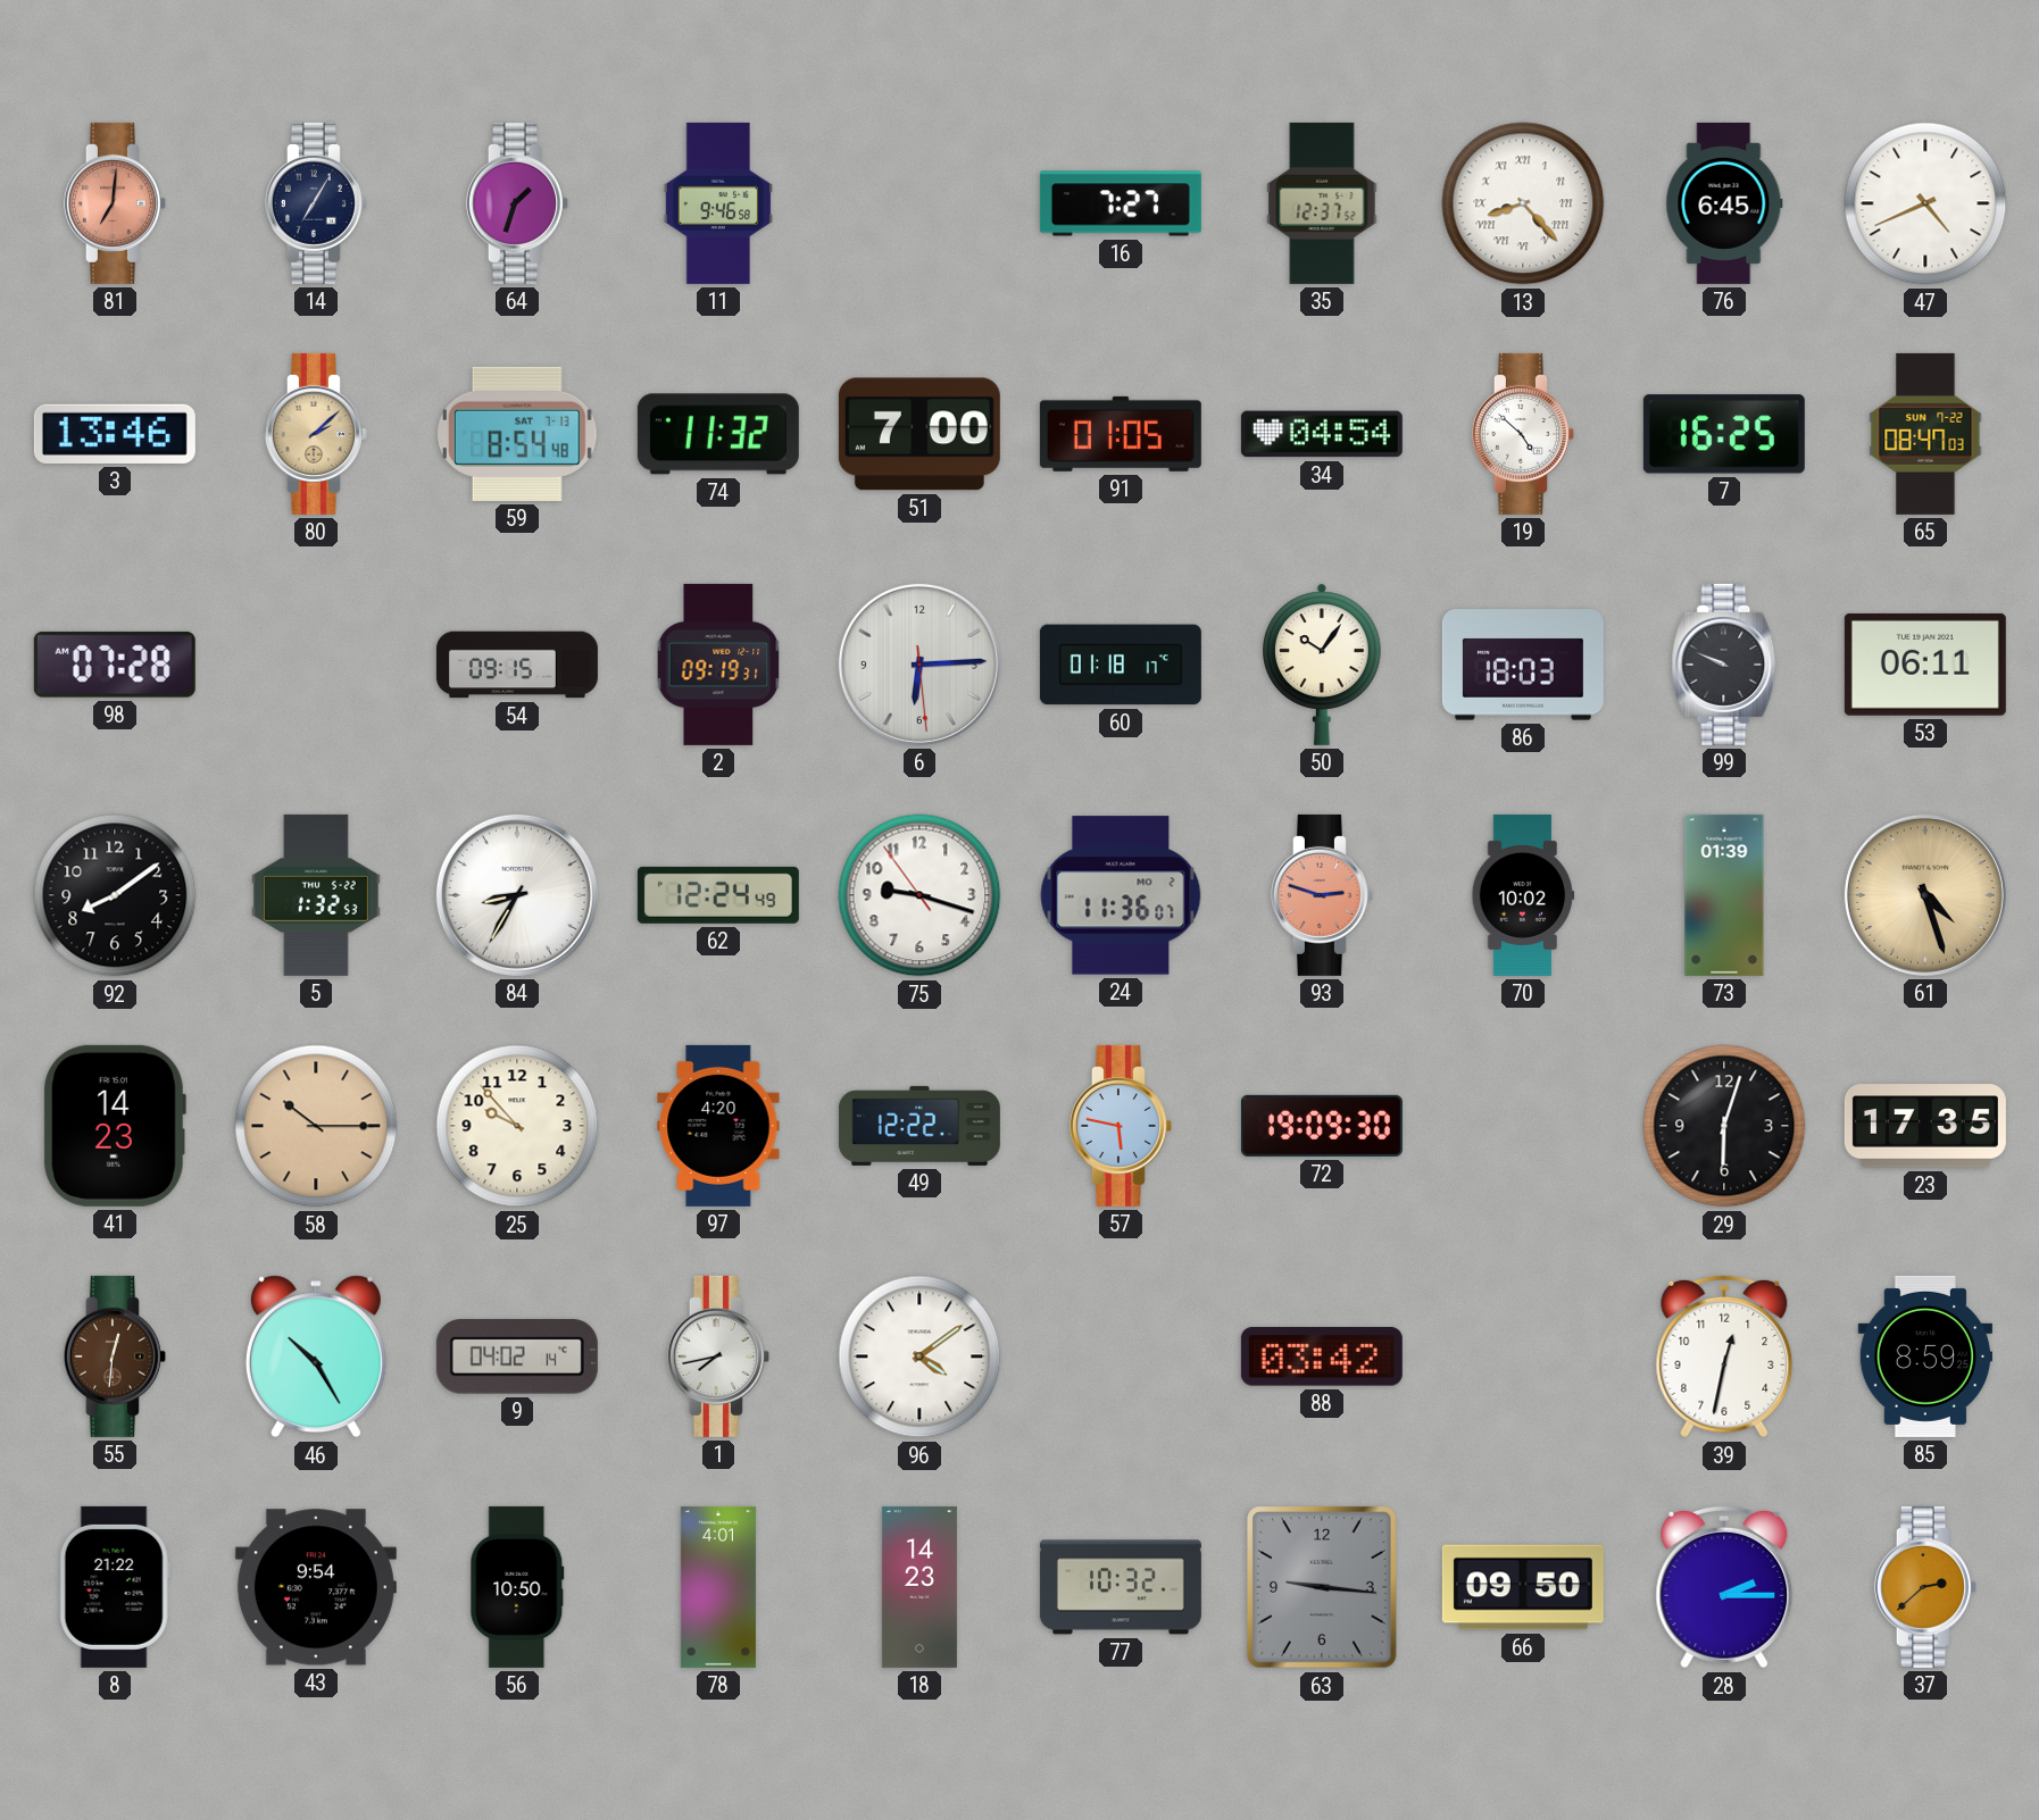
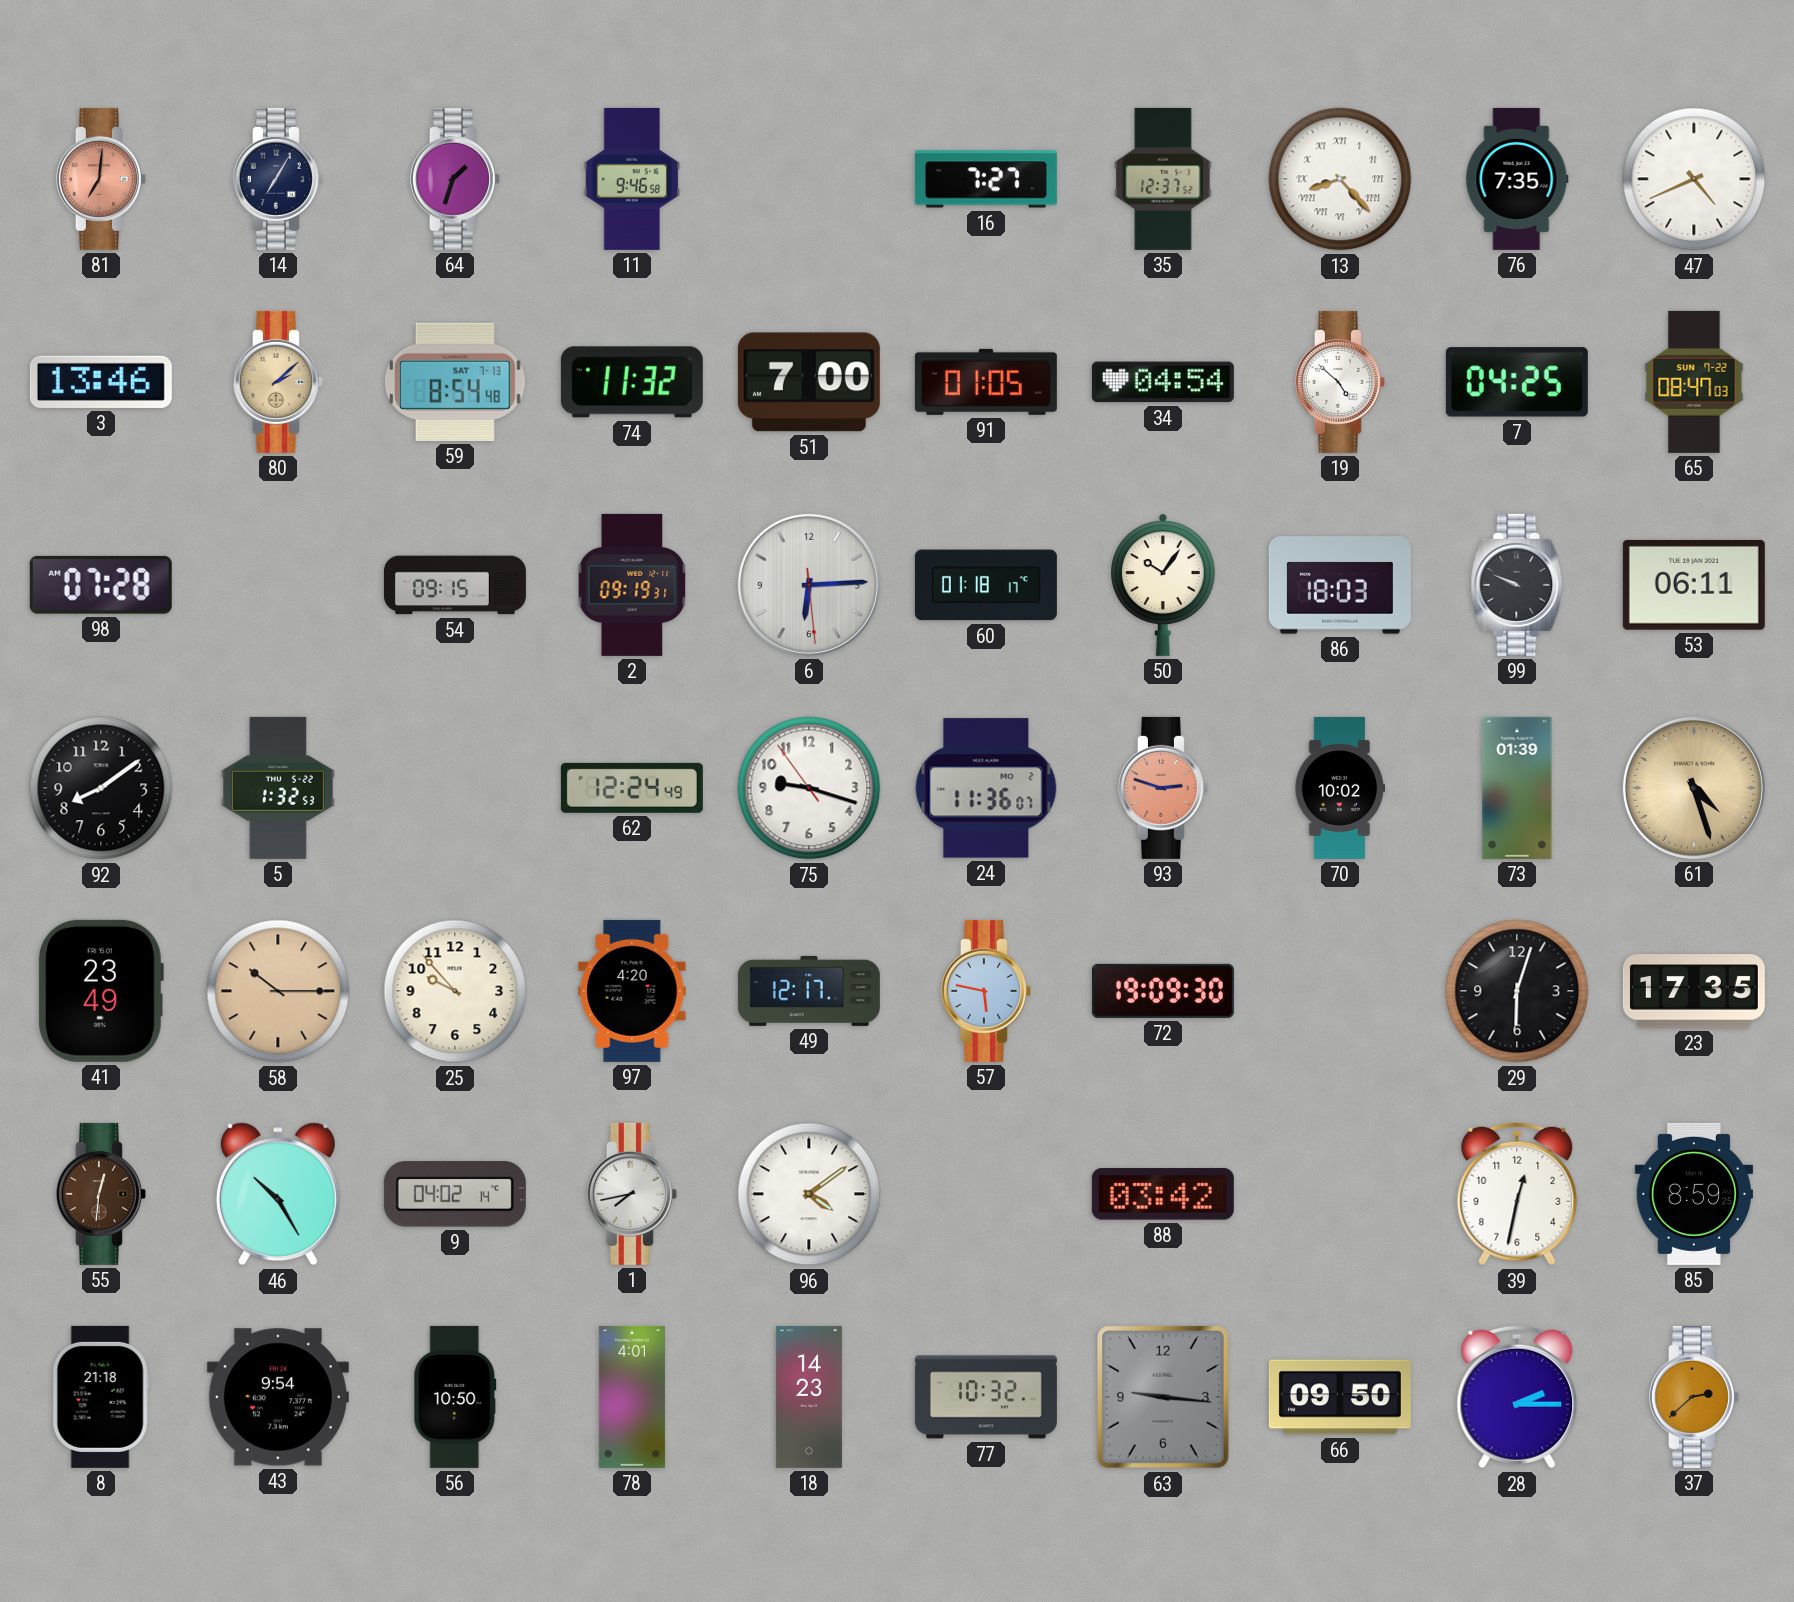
76: 6:45 -> 7:35 (1517, 179)
7: 16:25 -> 04:25 (1517, 382)
84: 8:35 -> none (517, 895)
41: 14:23 -> 23:49 (100, 991)
49: 12:22 -> 12:17 (809, 991)
8: 21:22 -> 21:18 (101, 1397)
